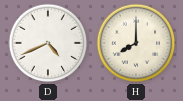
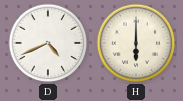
H: 8:00 -> 6:00 (136, 43)
